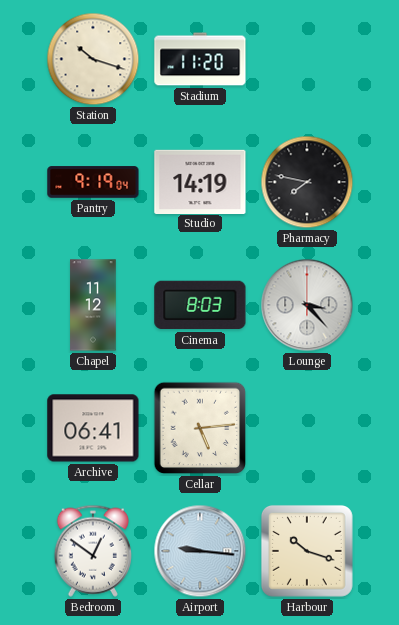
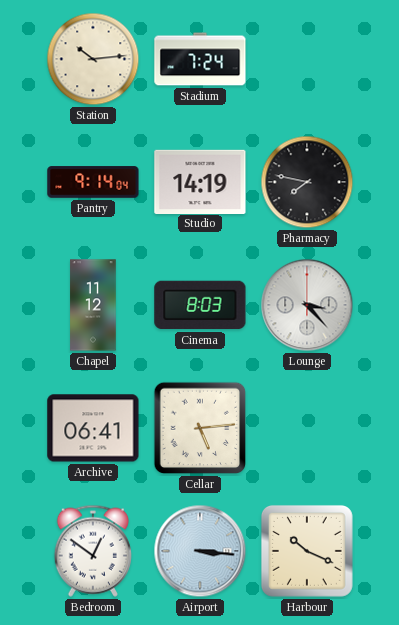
Station: 10:18 -> 10:14 (93, 59)
Stadium: 11:20 -> 7:24 (200, 59)
Pantry: 9:19 -> 9:14 (93, 182)
Airport: 9:16 -> 3:16 (200, 551)
Harbour: 10:18 -> 10:19 (307, 551)
